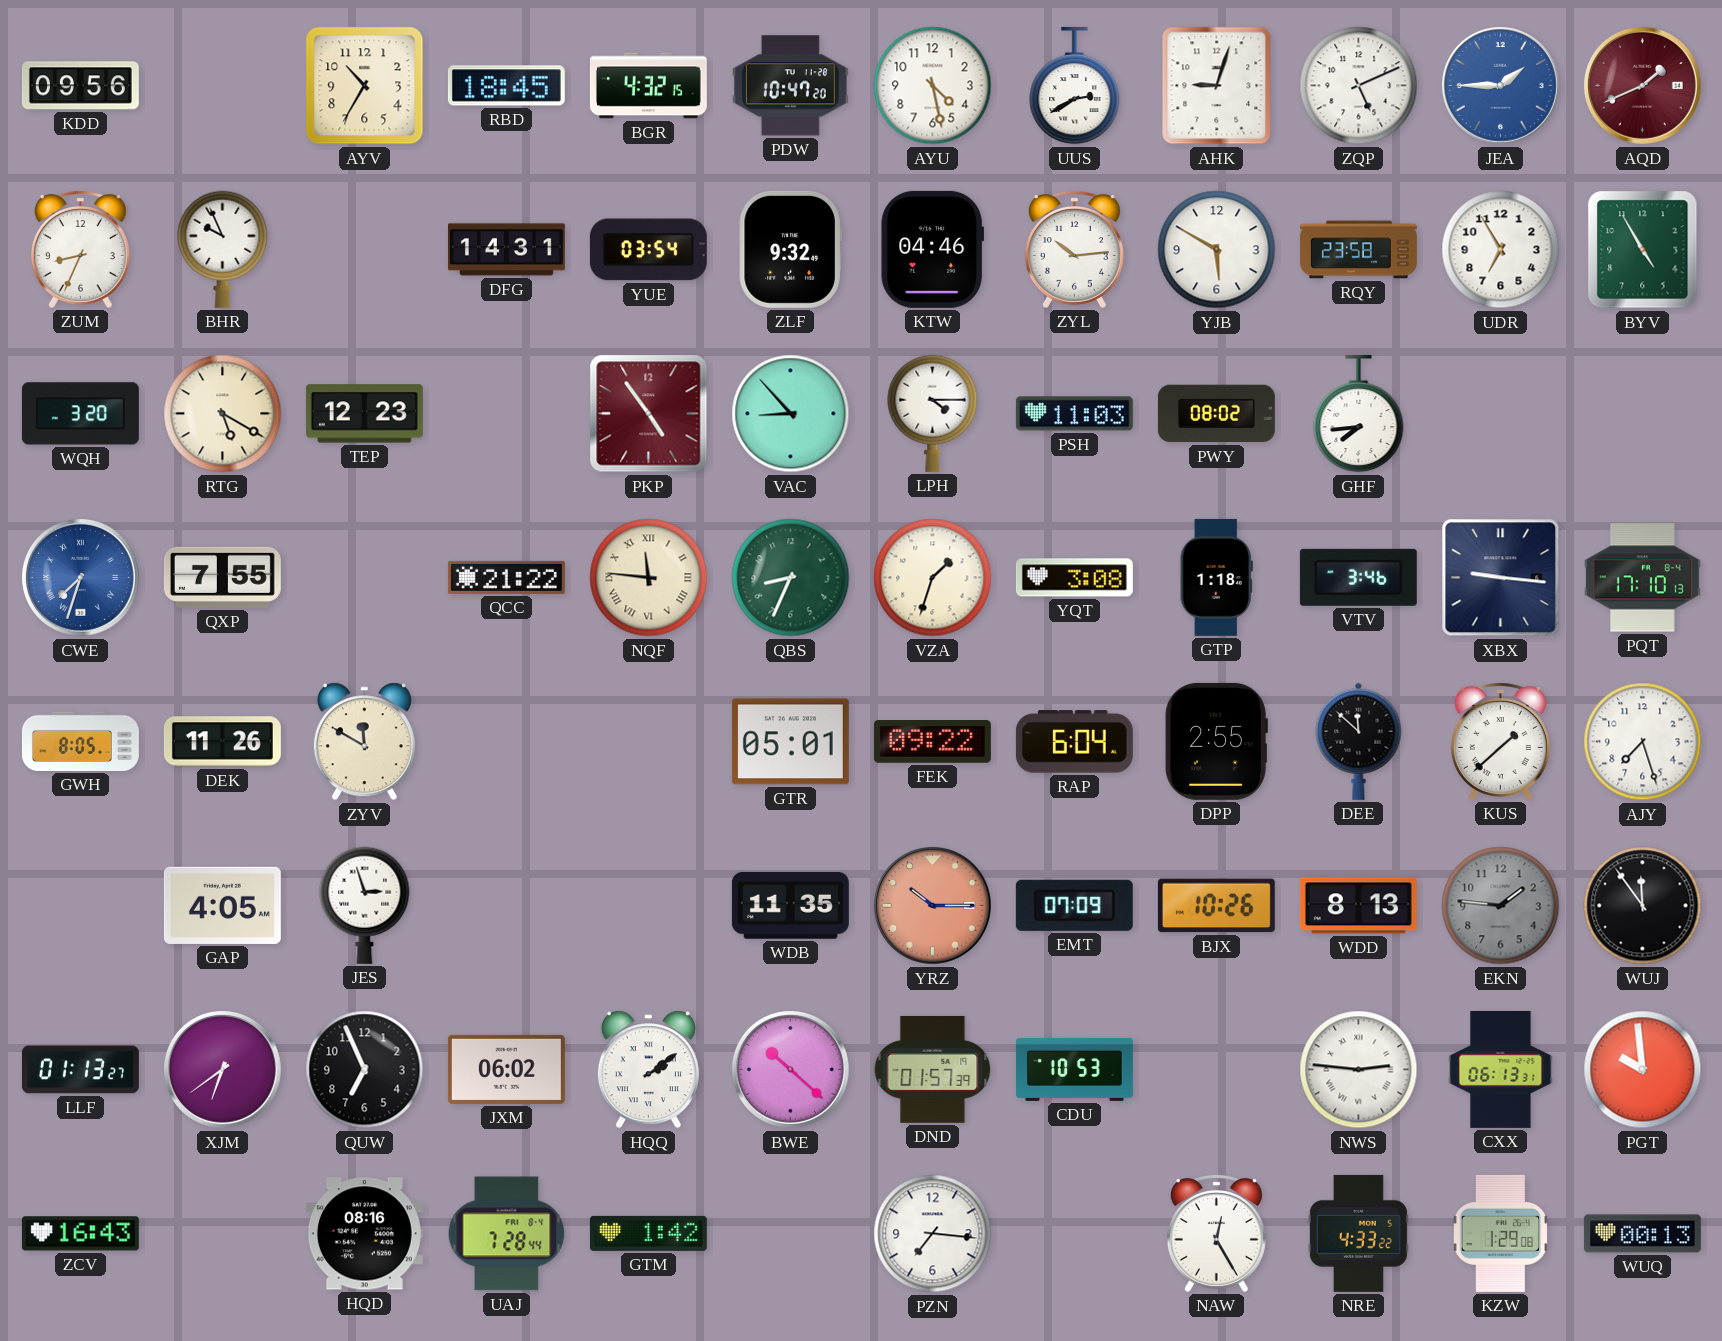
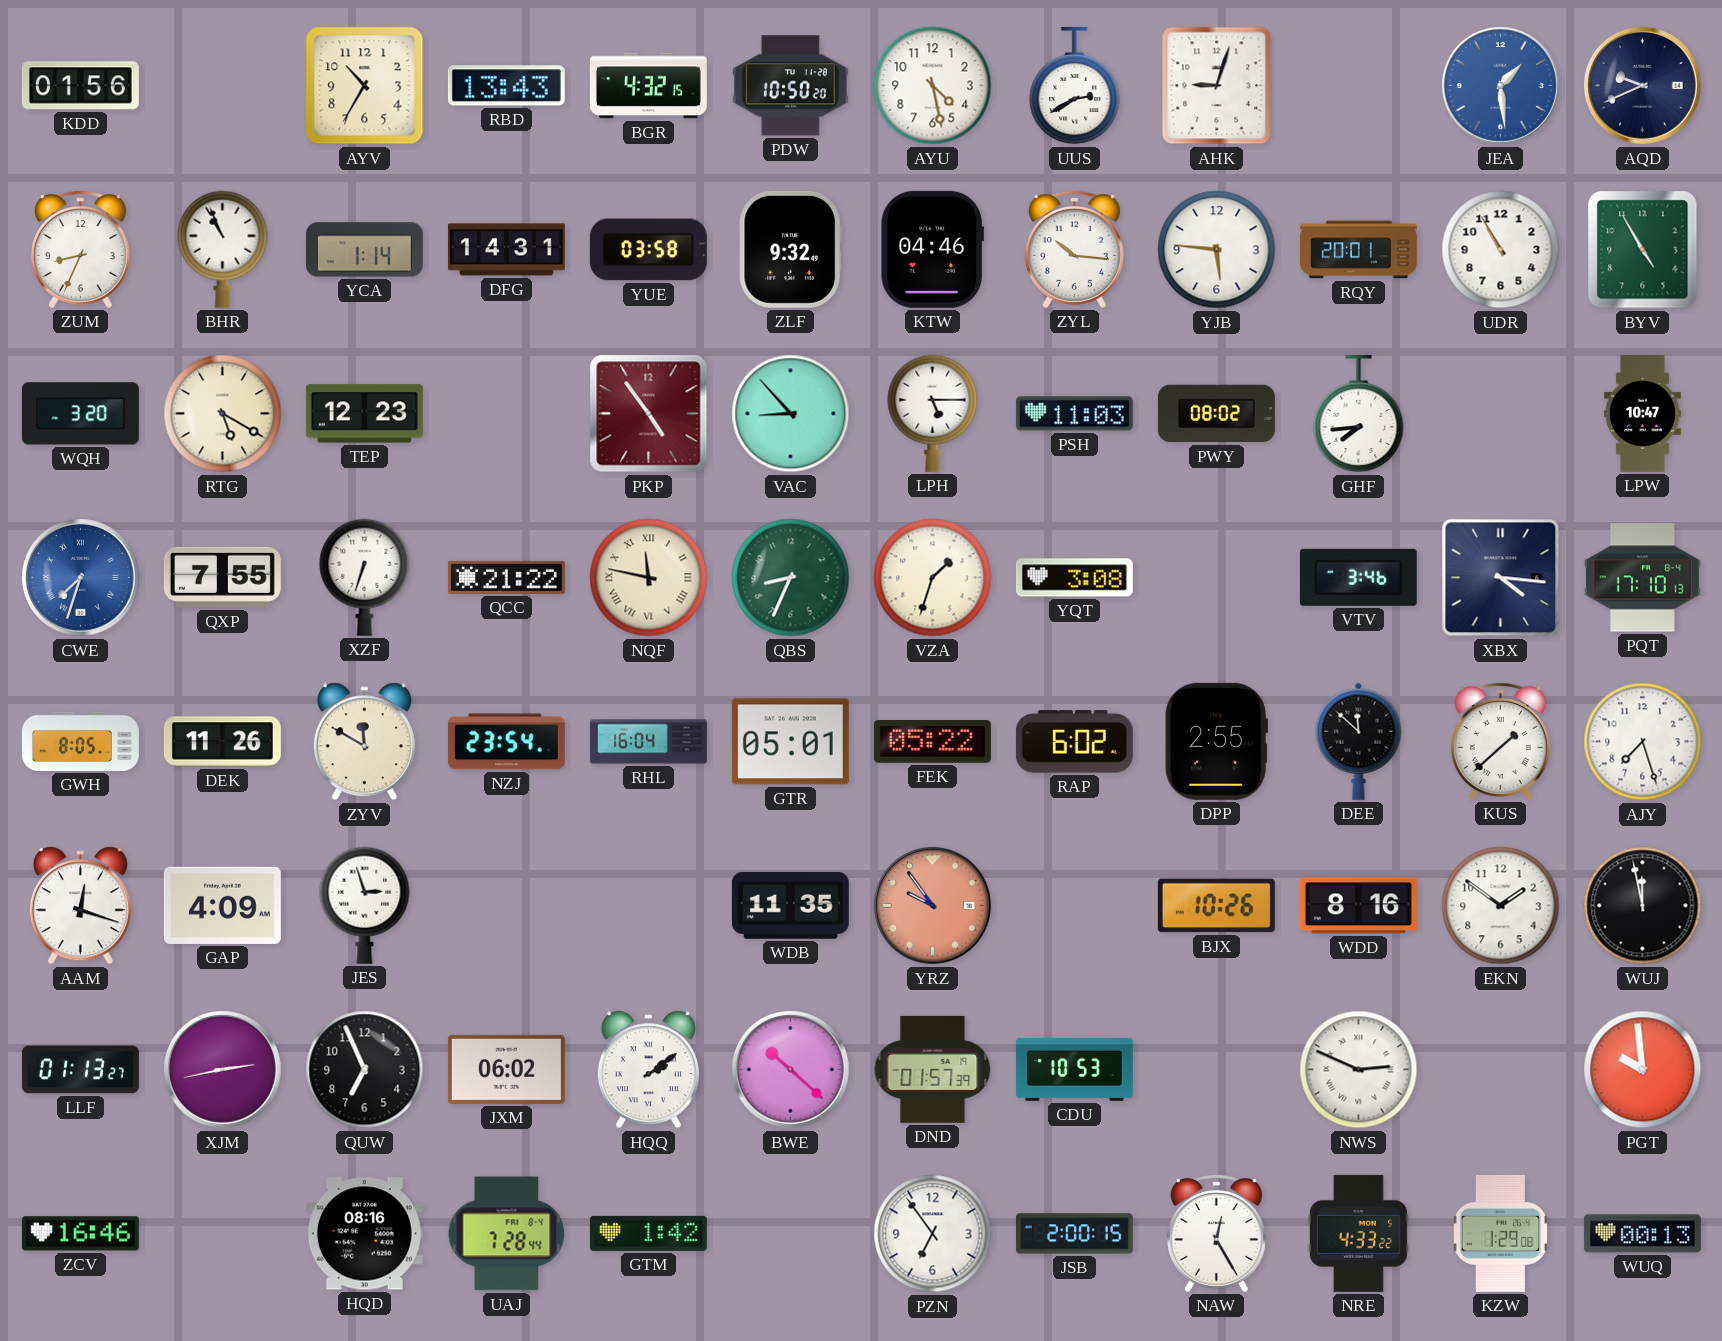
KDD: 09:56 -> 01:56 (80, 86)
RBD: 18:45 -> 13:43 (506, 86)
PDW: 10:47 -> 10:50 (790, 86)
ZQP: 5:11 -> none (1359, 86)
JEA: 1:45 -> 1:29 (1500, 85)
AQD: 1:41 -> 9:41 (1642, 85)
AQD dial: burgundy -> navy (1642, 85)
BHR: 9:56 -> 10:56 (223, 249)
YCA: none -> 1:14 (364, 250)
YUE: 03:54 -> 03:58 (648, 250)
ZYL: 10:14 -> 10:16 (1074, 250)
YJB: 5:50 -> 5:46 (1217, 250)
RQY: 23:58 -> 20:01 (1358, 250)
UDR: 6:55 -> 10:55 (1501, 250)
LPH: 4:15 -> 5:15 (933, 413)
LPW: none -> 10:47 (1642, 413)
XZF: none -> 6:33 (365, 577)
NQF: 11:46 -> 11:47 (649, 578)
GTP: 1:18 -> none (1216, 577)
XBX: 9:16 -> 4:16 (1501, 578)
NZJ: none -> 23:54 (506, 742)
RHL: none -> 16:04 (648, 742)
FEK: 09:22 -> 05:22 (932, 742)
RAP: 6:04 -> 6:02 (1074, 742)
AAM: none -> 12:18 (80, 906)
GAP: 4:05 -> 4:09 (222, 905)
YRZ: 10:15 -> 9:54 (932, 905)
EMT: 07:09 -> none (1074, 905)
WDD: 8:13 -> 8:16 (1358, 906)
EKN: 1:46 -> 1:51 (1501, 906)
EKN dial: grey -> white (1501, 906)
WUJ: 11:54 -> 11:58 (1643, 906)
XJM: 6:39 -> 2:43 (222, 1069)
NWS: 2:46 -> 2:49 (1359, 1070)
CXX: 06:13 -> none (1501, 1069)
ZCV: 16:43 -> 16:46 (80, 1234)
PZN: 7:16 -> 6:54 (933, 1234)
JSB: none -> 2:00 (1074, 1234)
